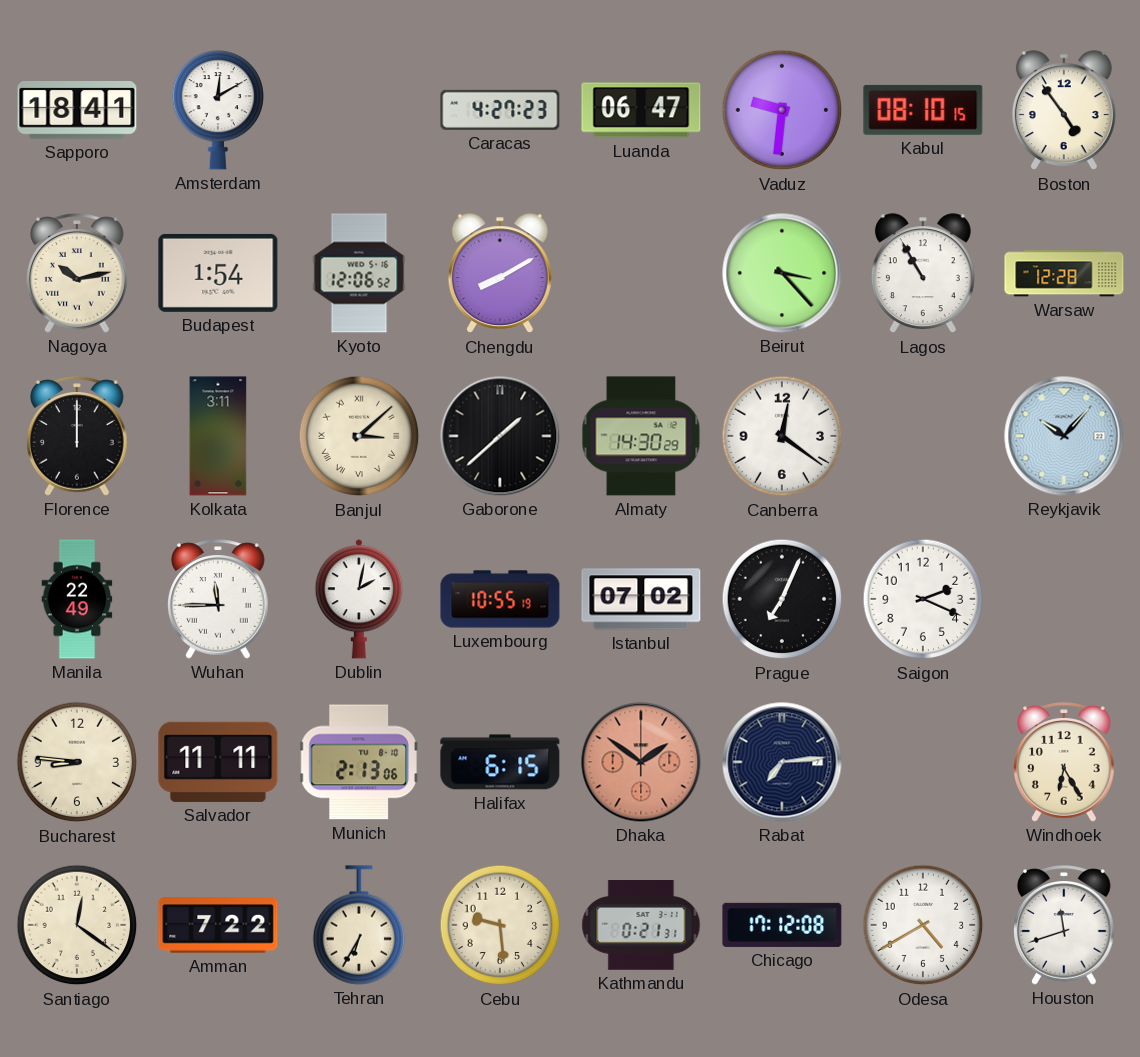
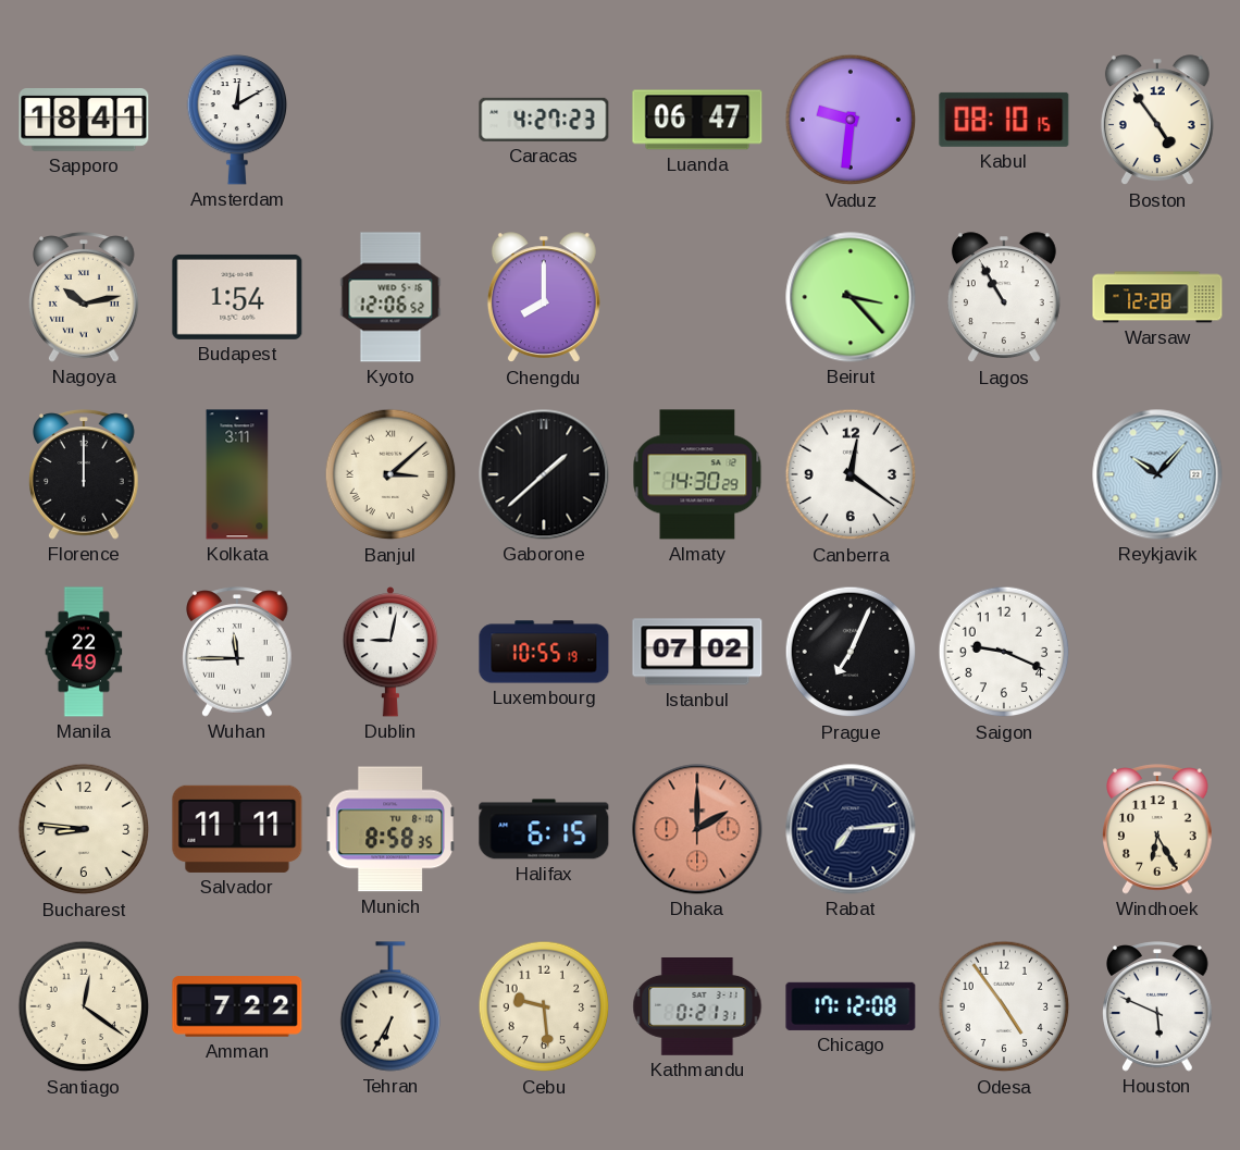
Chengdu: 8:10 -> 8:00 (544, 298)
Dublin: 2:02 -> 9:02 (390, 653)
Saigon: 2:19 -> 9:19 (1004, 652)
Munich: 2:13 -> 8:58 (390, 829)
Dhaka: 1:51 -> 2:00 (697, 829)
Odesa: 4:40 -> 4:54 (1004, 1006)
Houston: 11:42 -> 5:49 (1157, 1006)
